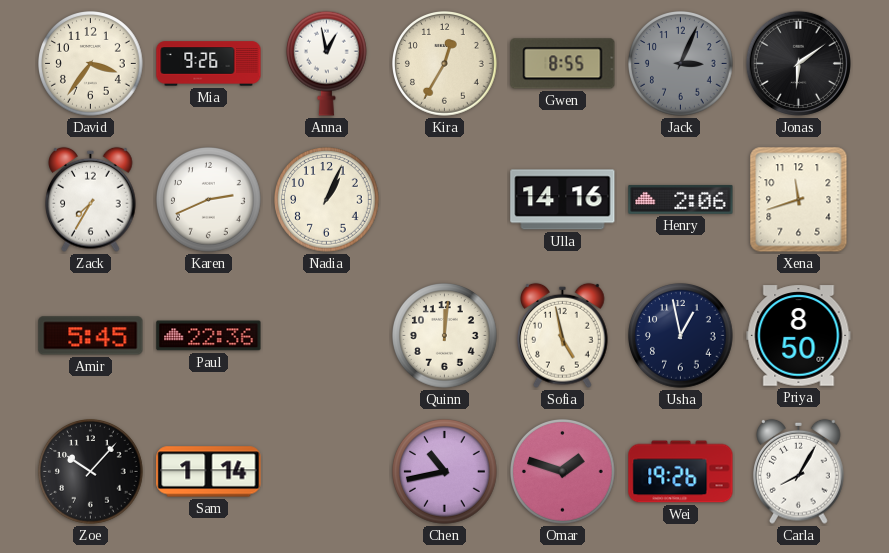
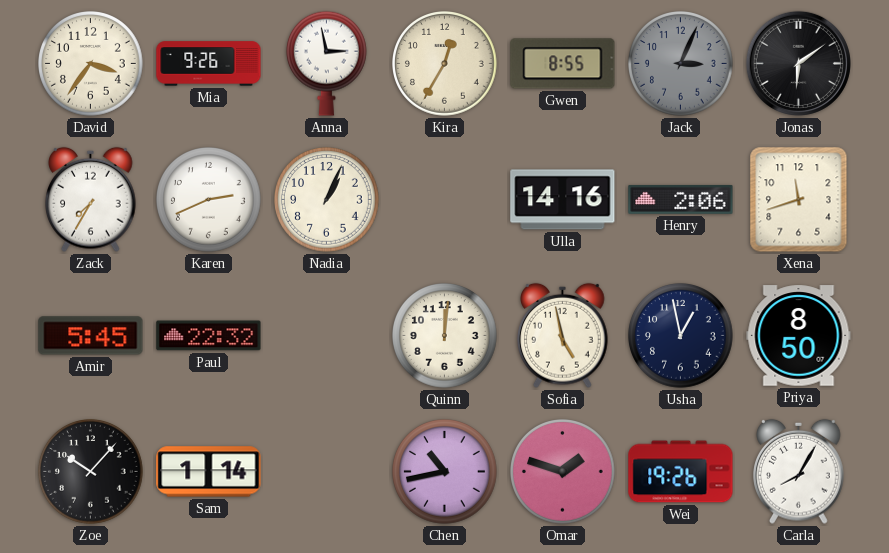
Anna: 12:58 -> 2:58 (326, 63)
Paul: 22:36 -> 22:32 (209, 336)
